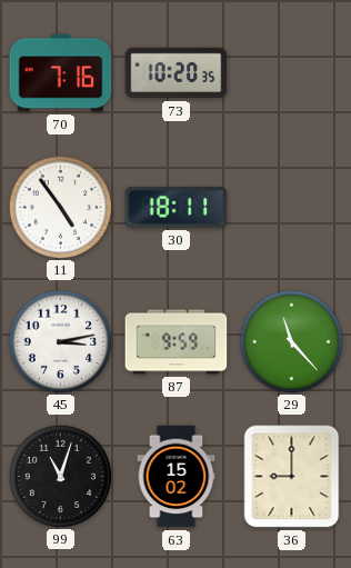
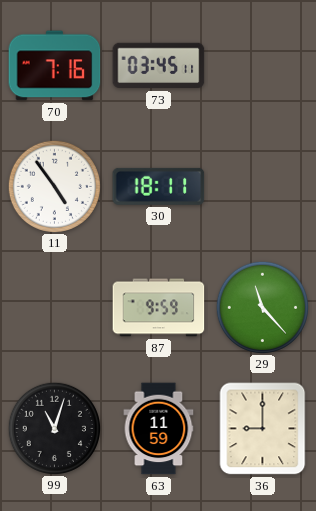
73: 10:20 -> 03:45 (159, 66)
45: 3:13 -> none (60, 341)
63: 15:02 -> 11:59 (159, 429)
